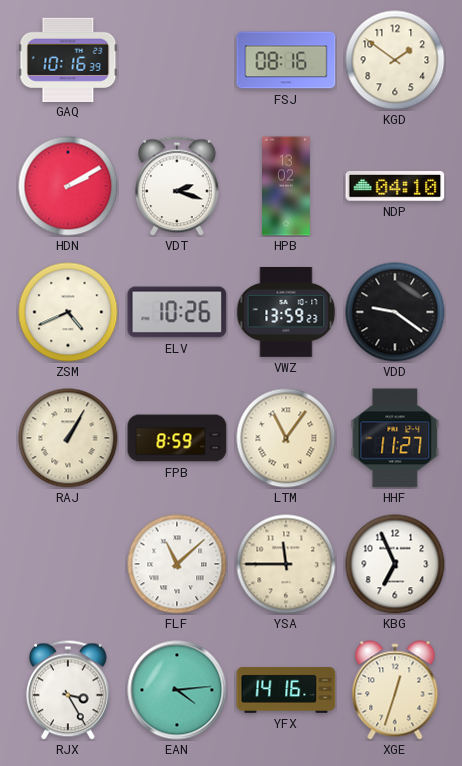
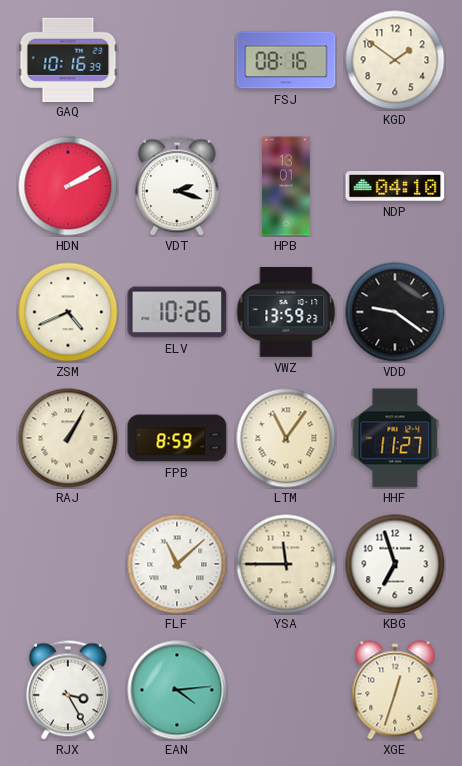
HPB: 13:02 -> 13:01 (287, 186)
KBG: 6:56 -> 6:57 (395, 564)
YFX: 14:16 -> none (286, 690)
